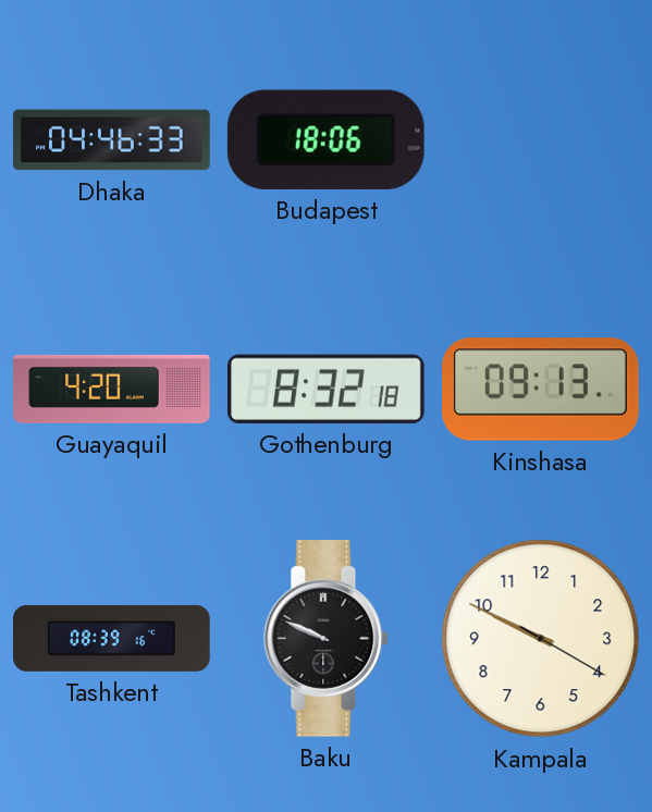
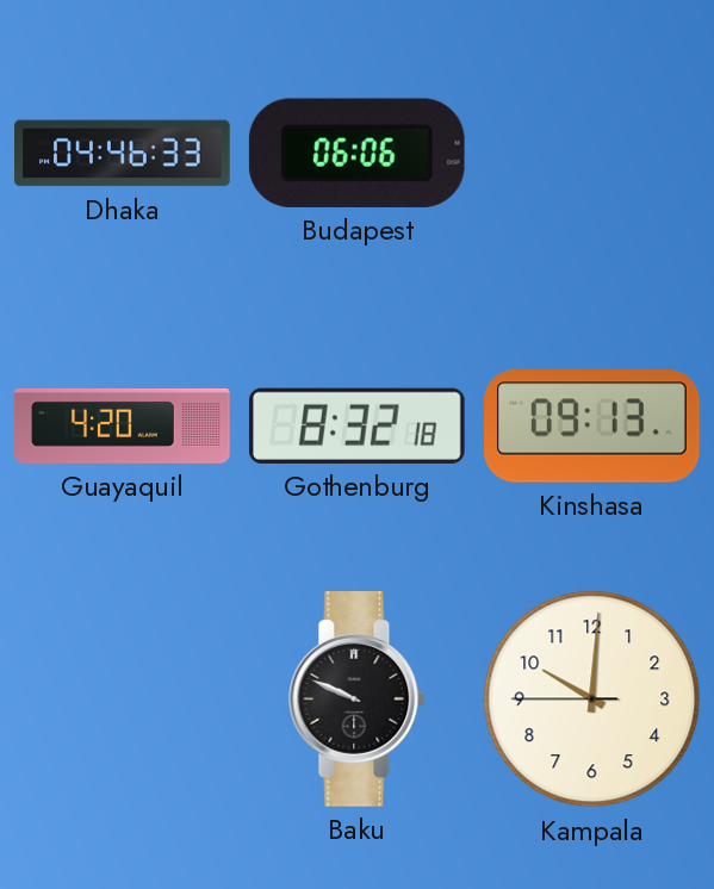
Budapest: 18:06 -> 06:06 (356, 153)
Tashkent: 08:39 -> none (112, 638)
Kampala: 9:49 -> 10:00 (592, 700)
